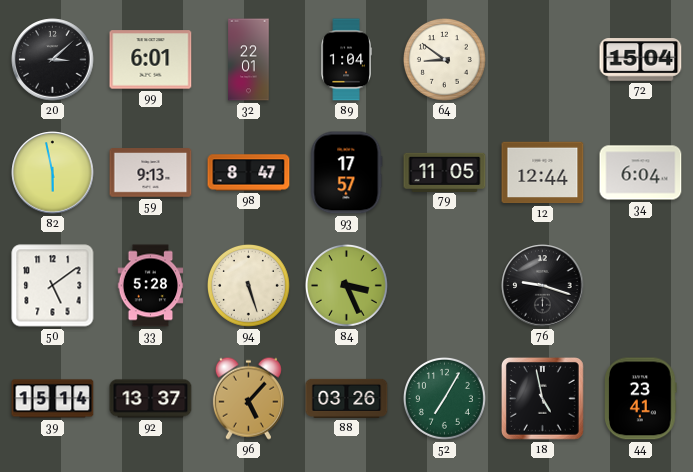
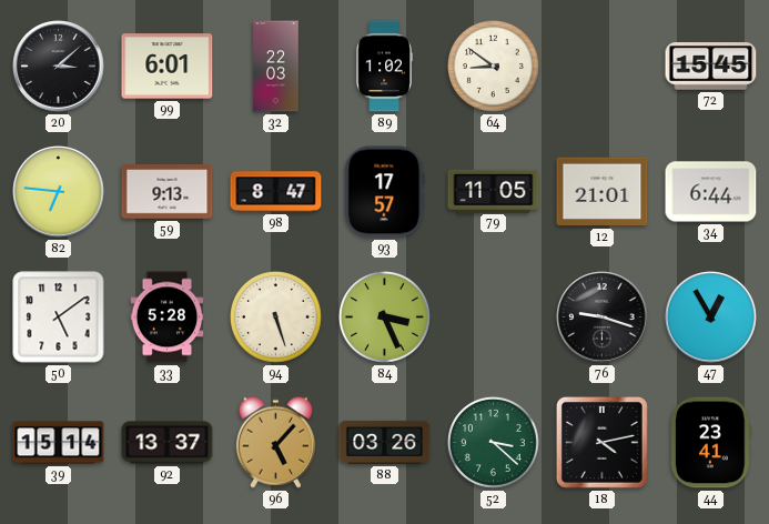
32: 22:01 -> 22:03 (276, 67)
89: 1:04 -> 1:02 (384, 67)
72: 15:04 -> 15:45 (711, 67)
82: 5:58 -> 6:46 (59, 192)
12: 12:44 -> 21:01 (603, 192)
34: 6:04 -> 6:44 (711, 192)
47: none -> 12:55 (711, 318)
52: 7:05 -> 3:22 (494, 443)
18: 4:58 -> 4:13 (603, 443)
